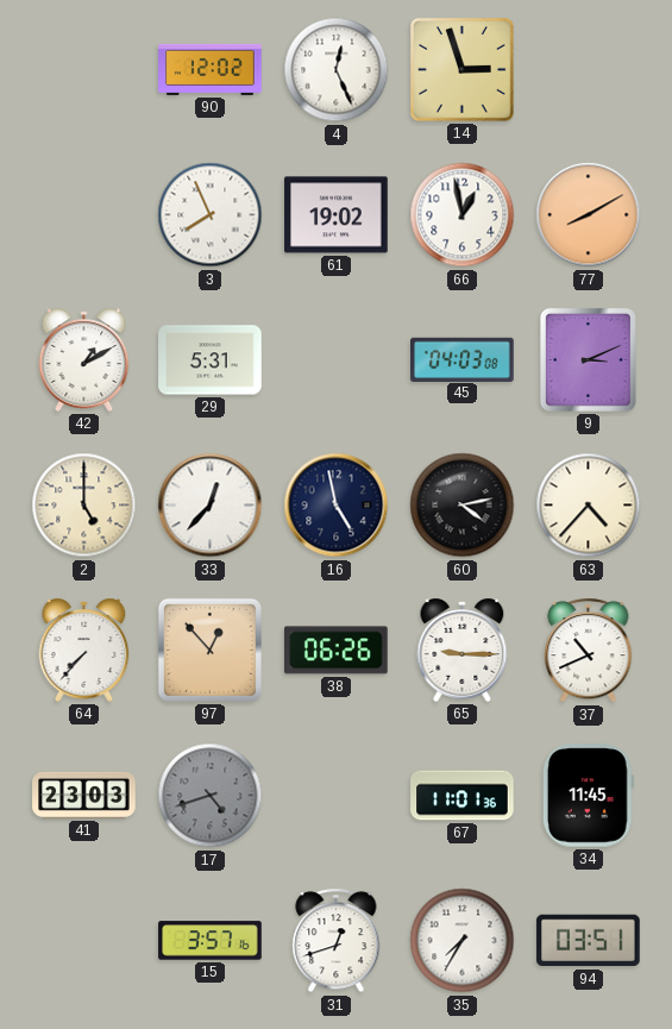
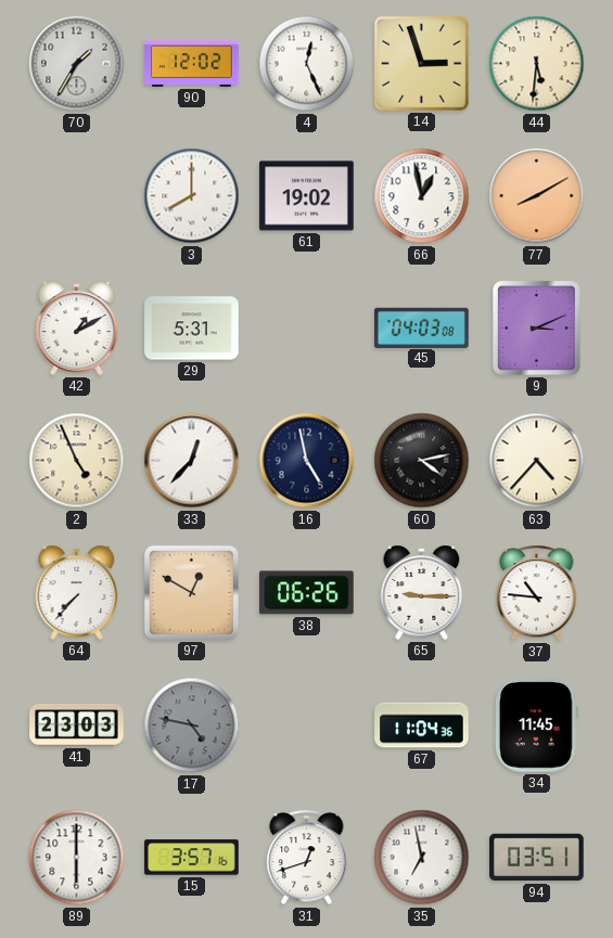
70: none -> 1:35 (77, 64)
44: none -> 5:31 (537, 64)
3: 7:56 -> 8:00 (192, 196)
2: 5:00 -> 4:56 (77, 461)
97: 12:53 -> 12:50 (191, 592)
37: 10:41 -> 10:46 (537, 593)
17: 4:42 -> 4:47 (192, 725)
67: 11:01 -> 11:04 (422, 725)
89: none -> 6:00 (77, 858)
35: 7:35 -> 6:58 (422, 858)
